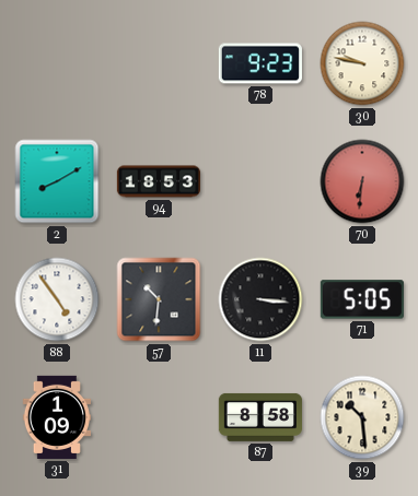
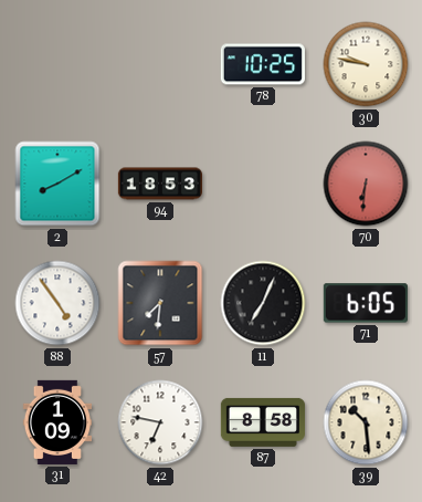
78: 9:23 -> 10:25 (263, 64)
57: 10:31 -> 7:31 (160, 303)
11: 3:16 -> 7:04 (263, 303)
71: 5:05 -> 6:05 (366, 303)
42: none -> 6:47 (160, 422)
